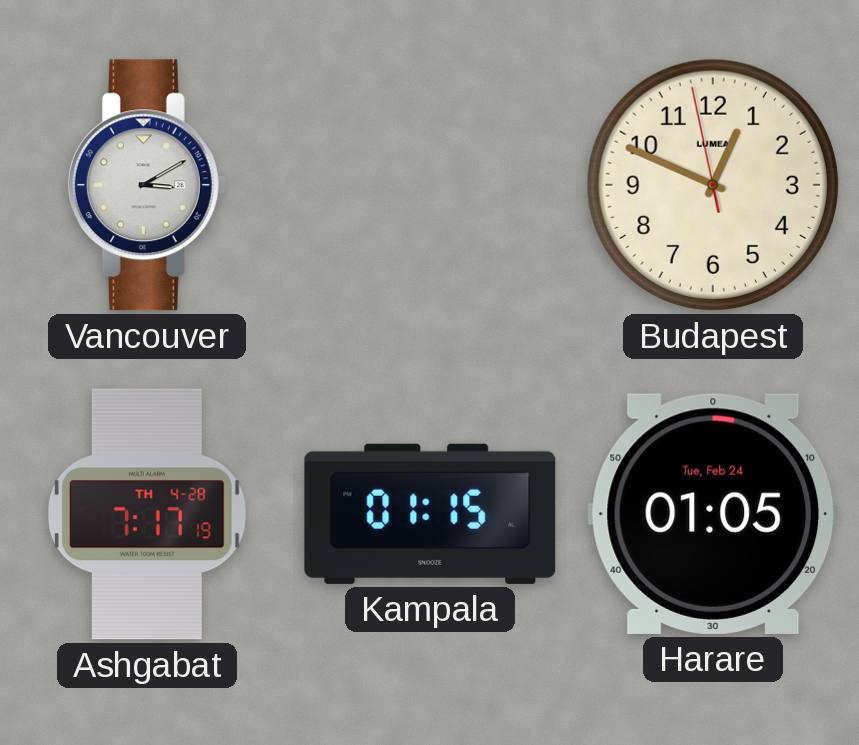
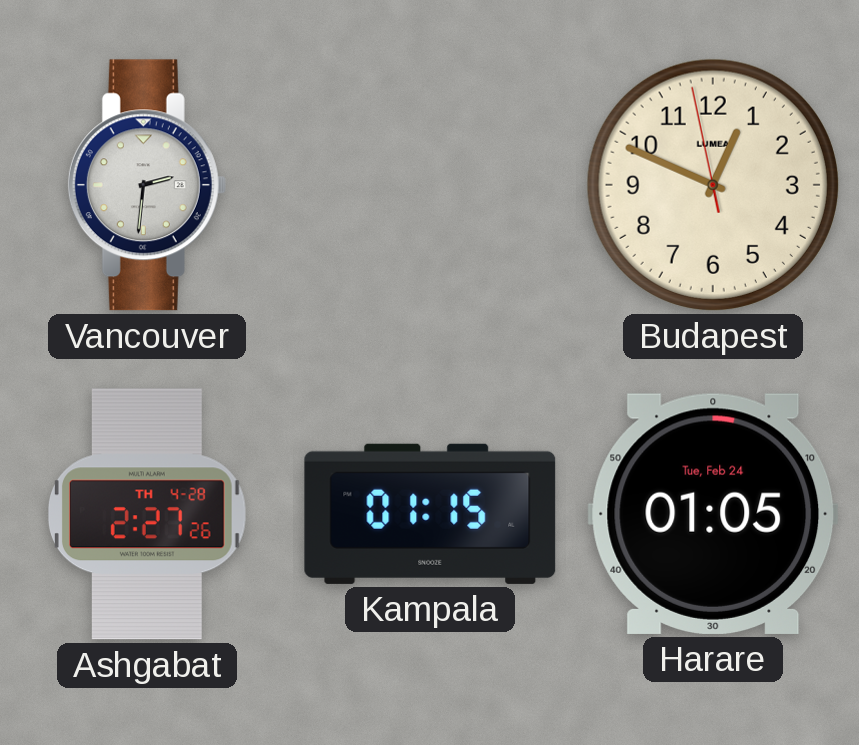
Vancouver: 3:10 -> 2:31 (147, 185)
Ashgabat: 7:17 -> 2:27 (147, 514)
